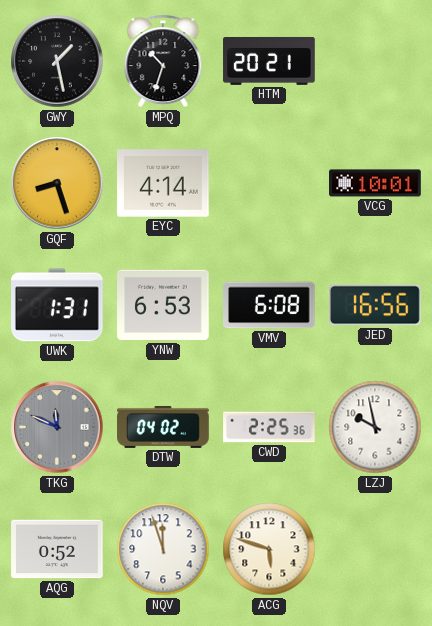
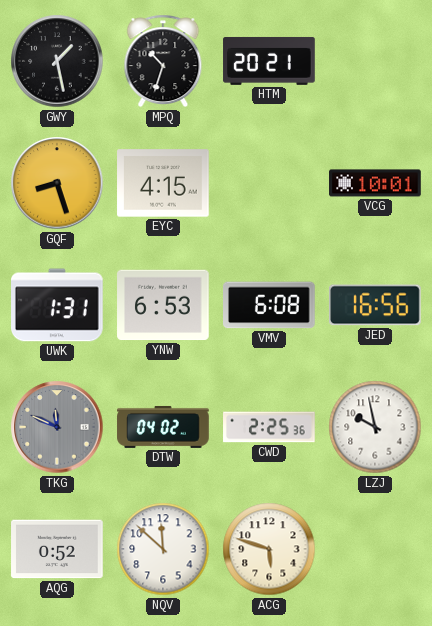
EYC: 4:14 -> 4:15 (163, 183)
NQV: 11:57 -> 11:52 (163, 549)
